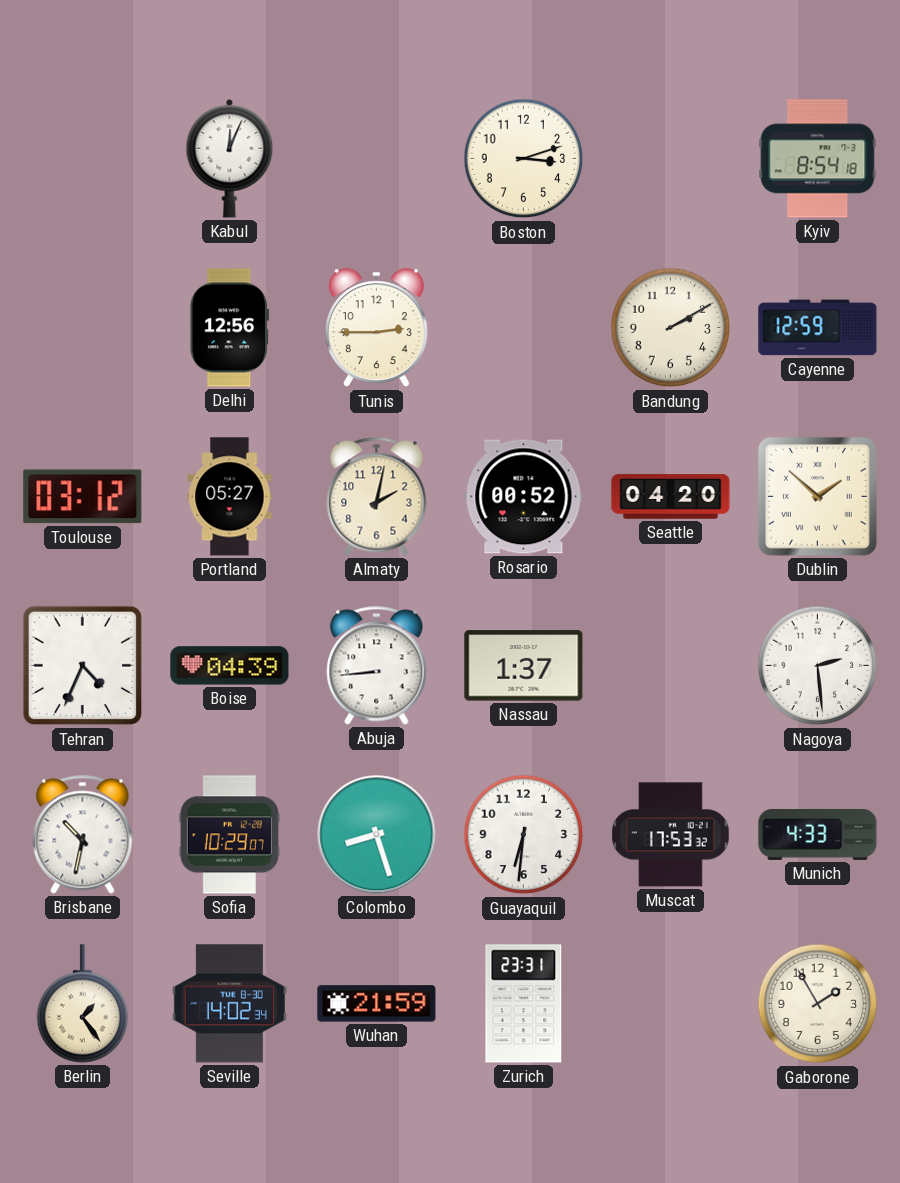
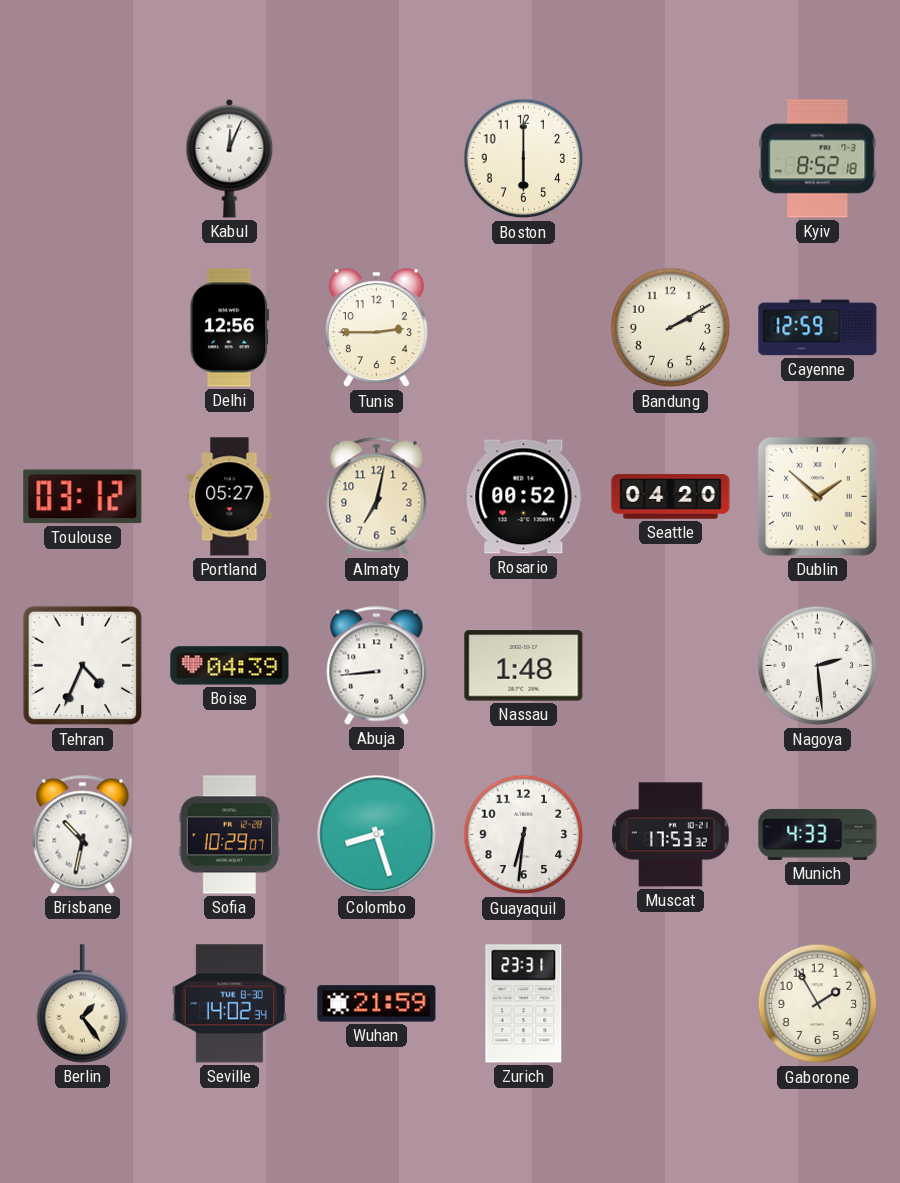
Boston: 3:12 -> 6:00 (524, 159)
Kyiv: 8:54 -> 8:52 (818, 159)
Almaty: 2:02 -> 7:02 (377, 497)
Nassau: 1:37 -> 1:48 (524, 666)
